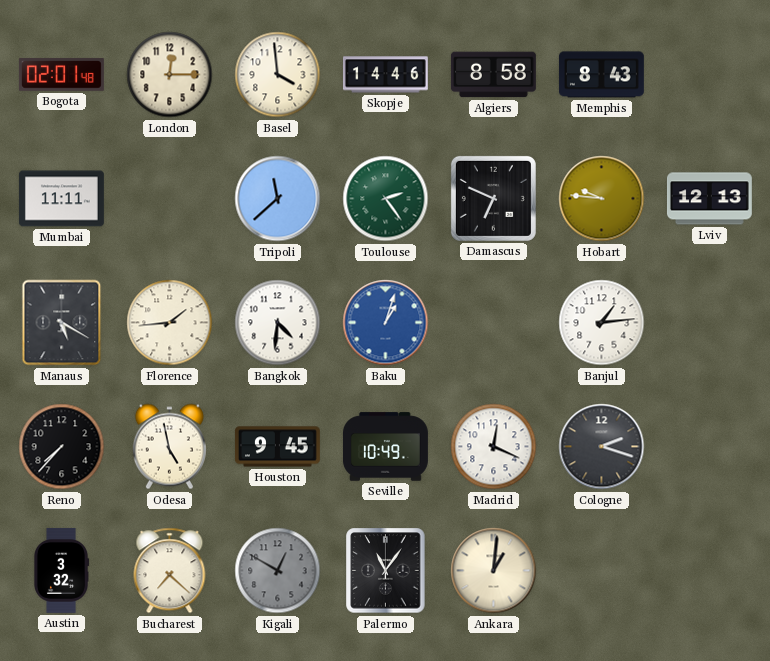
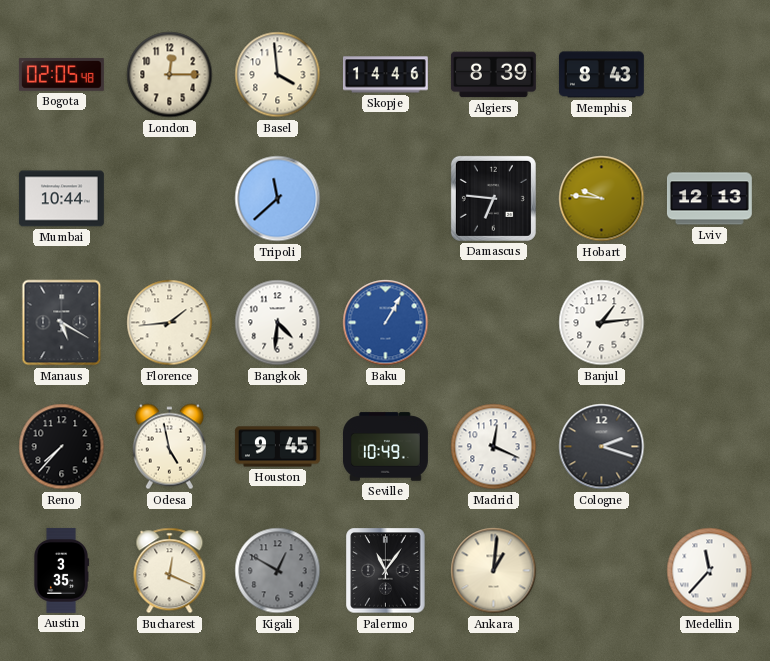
Bogota: 02:01 -> 02:05 (61, 75)
Algiers: 8:58 -> 8:39 (493, 75)
Mumbai: 11:11 -> 10:44 (61, 199)
Toulouse: 2:24 -> none (386, 199)
Damascus: 6:49 -> 6:46 (493, 198)
Baku: 1:03 -> 1:05 (386, 323)
Austin: 3:32 -> 3:35 (60, 570)
Bucharest: 7:22 -> 12:19 (170, 571)
Medellin: none -> 11:37 (710, 571)
